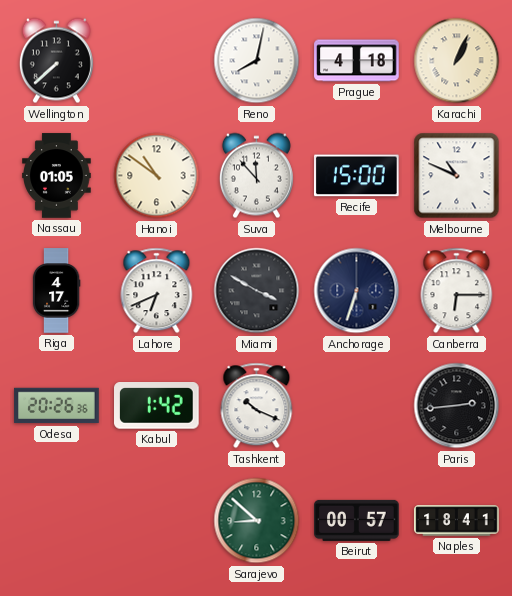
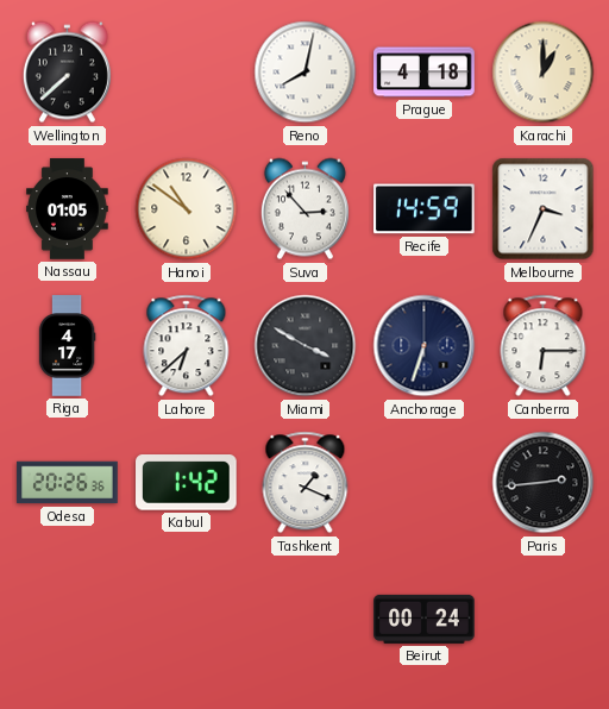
Karachi: 1:04 -> 1:00 (544, 73)
Suva: 11:53 -> 2:53 (304, 209)
Recife: 15:00 -> 14:59 (425, 209)
Melbourne: 10:49 -> 3:34 (544, 209)
Lahore: 6:41 -> 6:38 (187, 346)
Tashkent: 10:19 -> 1:19 (306, 483)
Sarajevo: 8:52 -> none (257, 521)
Beirut: 00:57 -> 00:24 (425, 619)
Naples: 18:41 -> none (457, 521)
